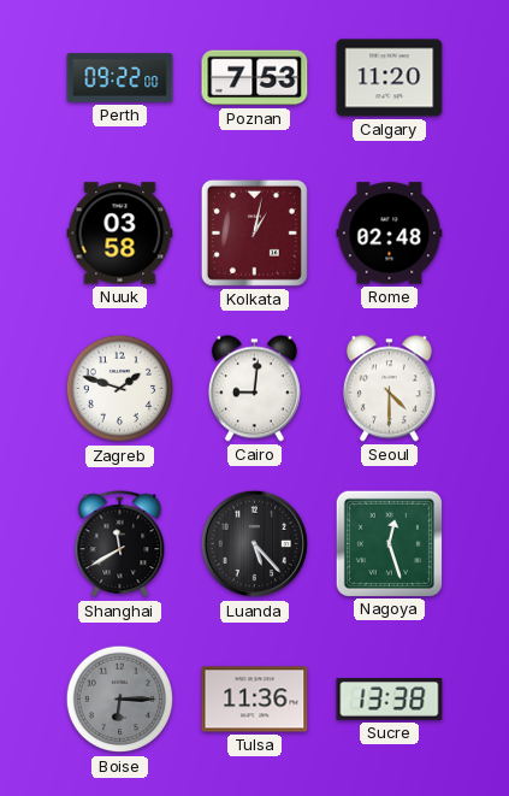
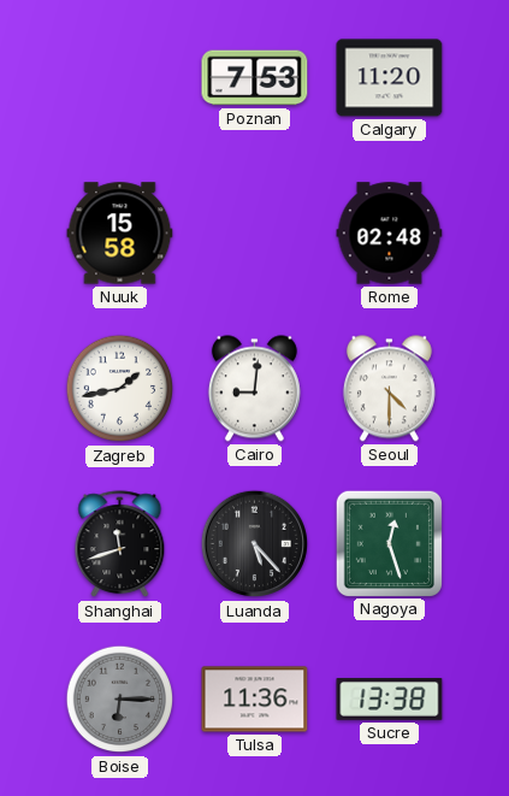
Perth: 09:22 -> none (120, 78)
Nuuk: 03:58 -> 15:58 (120, 234)
Kolkata: 1:02 -> none (254, 232)
Zagreb: 1:48 -> 1:43 (120, 389)
Shanghai: 11:40 -> 11:42 (120, 544)
